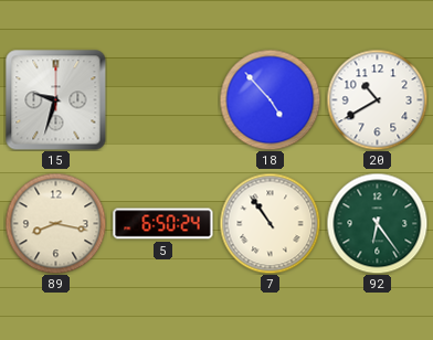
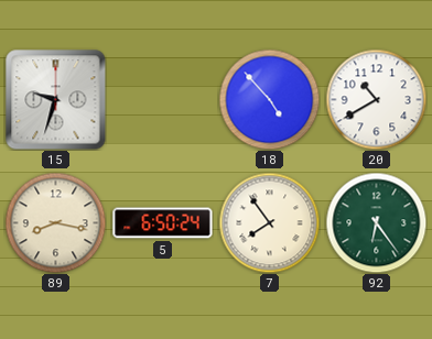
7: 10:54 -> 7:54 (269, 222)
